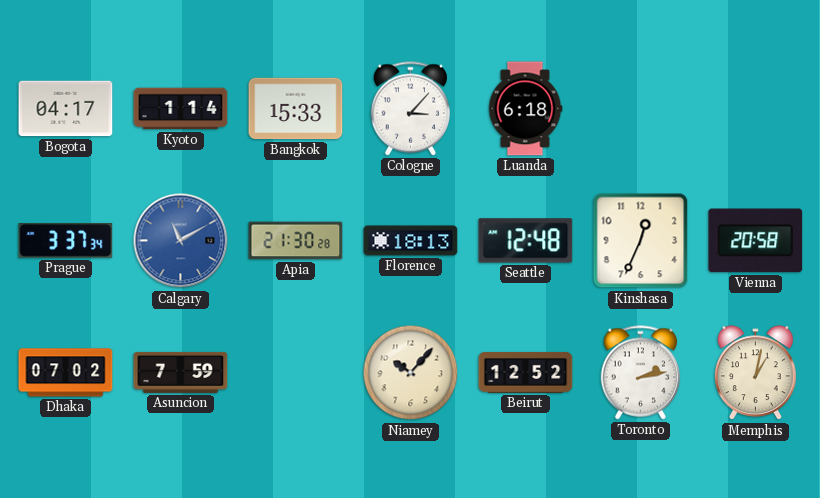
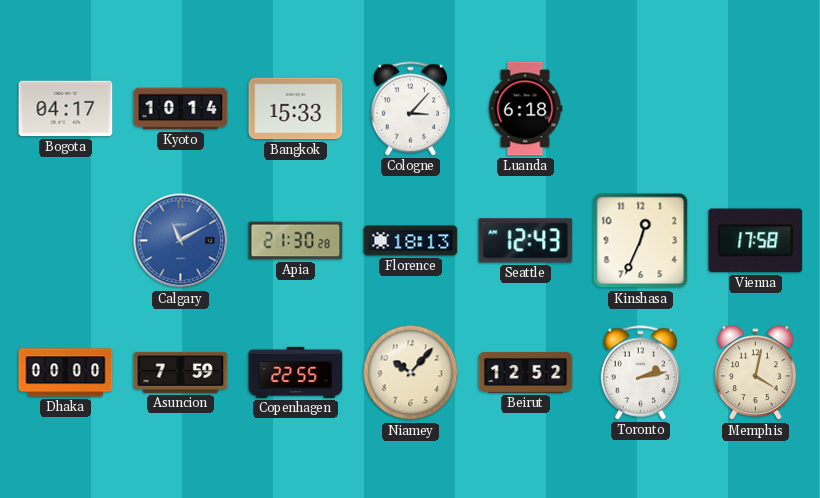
Kyoto: 1:14 -> 10:14 (181, 109)
Prague: 3:37 -> none (66, 241)
Seattle: 12:48 -> 12:43 (526, 241)
Vienna: 20:58 -> 17:58 (756, 241)
Dhaka: 07:02 -> 00:00 (66, 373)
Copenhagen: none -> 22:55 (296, 372)
Memphis: 1:02 -> 4:02 (756, 373)
